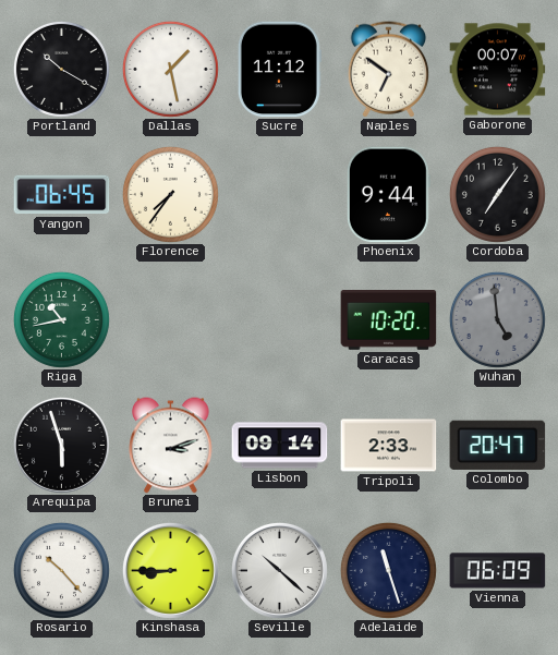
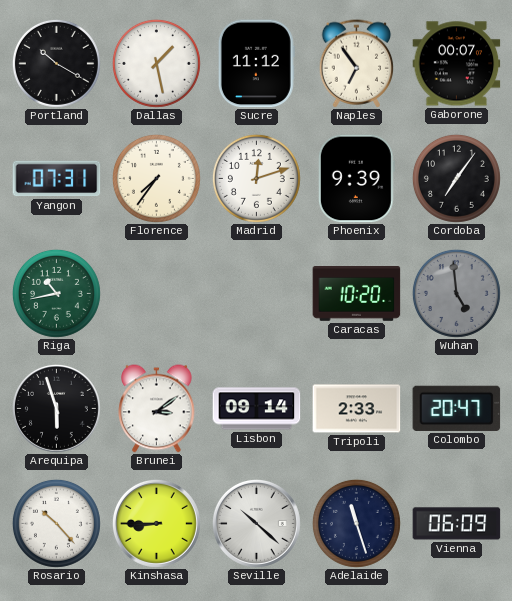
Naples: 6:51 -> 6:54 (357, 64)
Yangon: 06:45 -> 07:31 (57, 179)
Madrid: none -> 12:12 (256, 178)
Phoenix: 9:44 -> 9:39 (356, 179)
Brunei: 3:12 -> 3:09 (157, 409)
